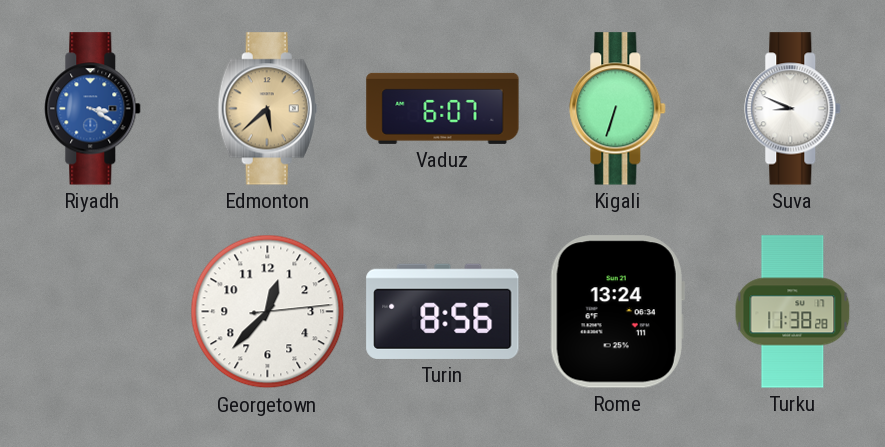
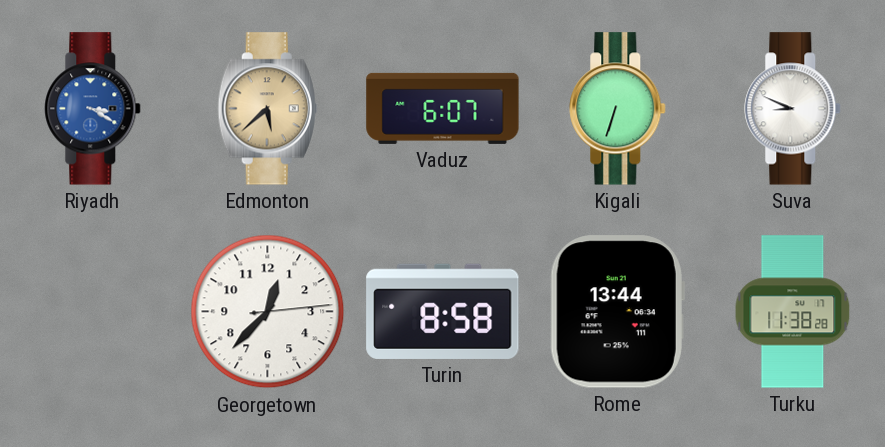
Turin: 8:56 -> 8:58 (443, 311)
Rome: 13:24 -> 13:44 (617, 312)
